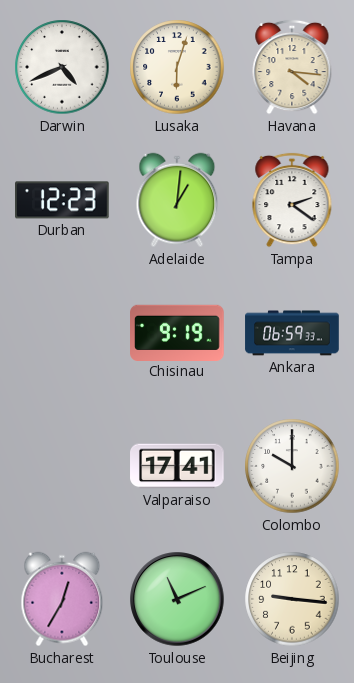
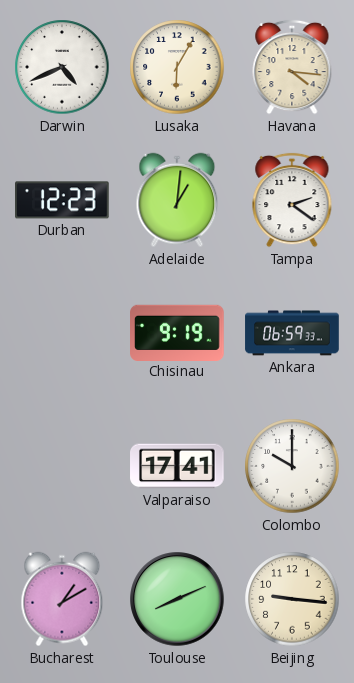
Lusaka: 6:03 -> 6:05 (177, 67)
Bucharest: 12:35 -> 1:10 (62, 599)
Toulouse: 11:11 -> 8:11 (177, 599)
